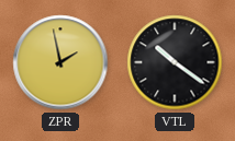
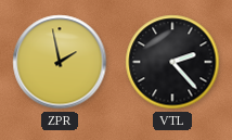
VTL: 10:21 -> 2:23 (172, 62)
